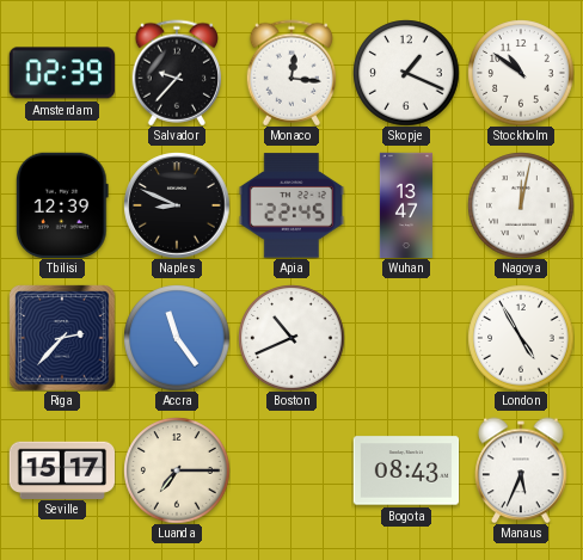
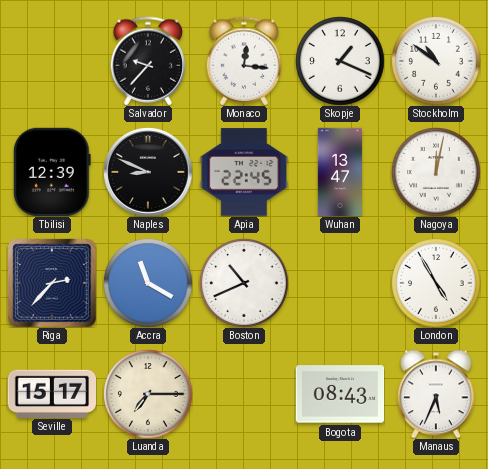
Amsterdam: 02:39 -> none (62, 73)
Accra: 11:24 -> 11:20 (148, 283)
